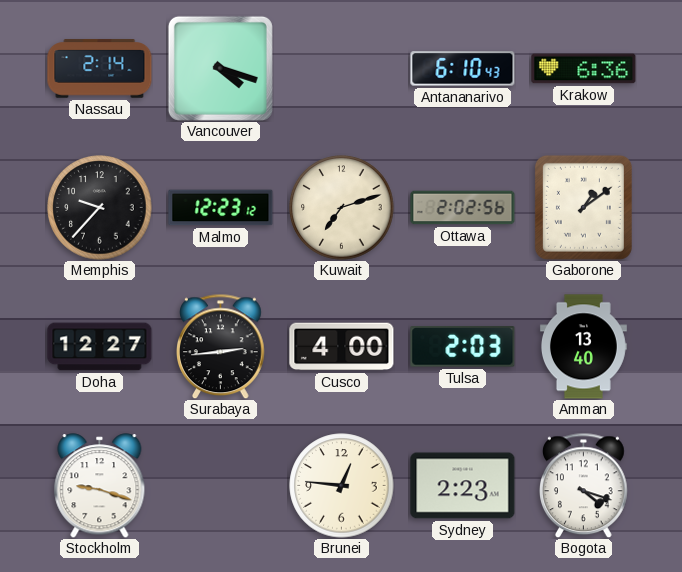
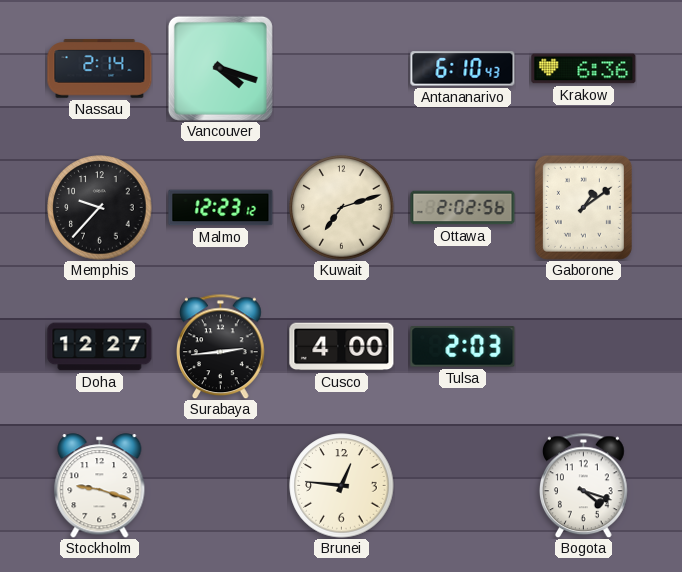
Amman: 13:40 -> none (583, 347)
Sydney: 2:23 -> none (463, 486)
